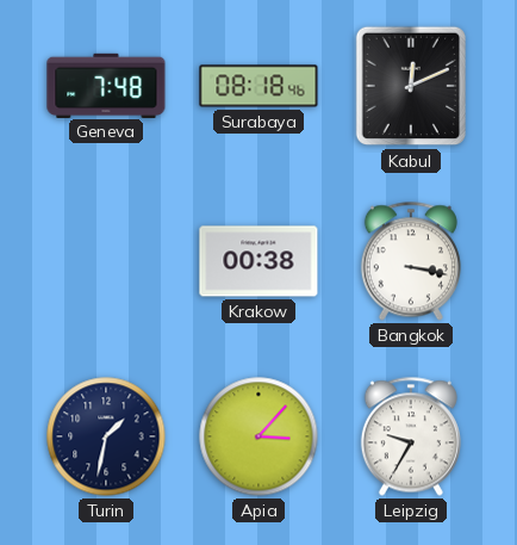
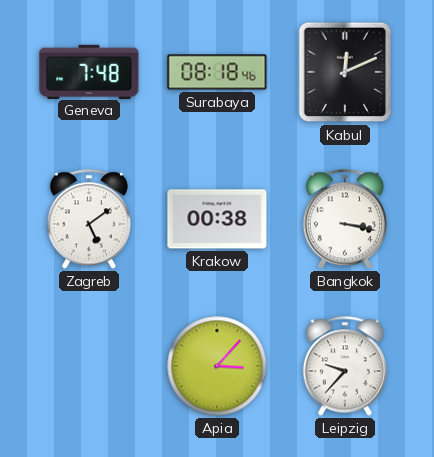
Zagreb: none -> 5:09 (89, 219)
Turin: 1:32 -> none (106, 436)
Leipzig: 9:35 -> 9:37 (345, 366)
